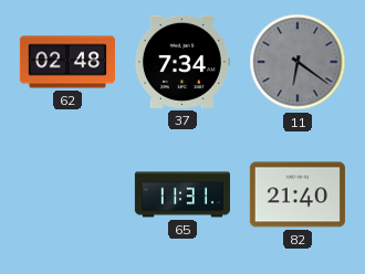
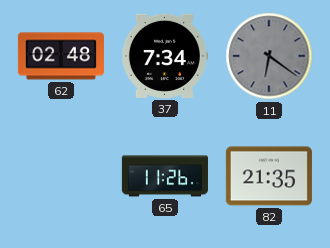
65: 11:31 -> 11:26 (165, 176)
82: 21:40 -> 21:35 (269, 176)
